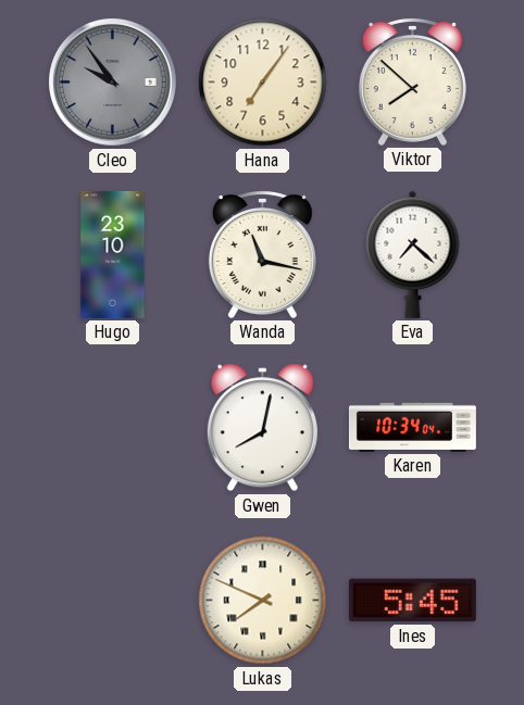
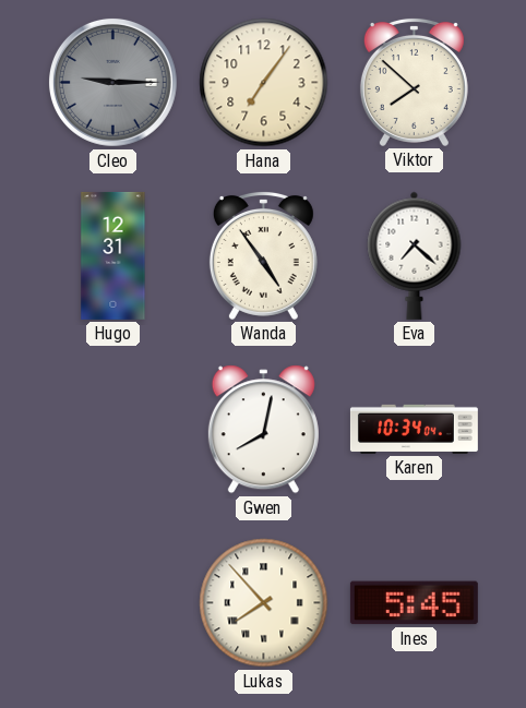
Cleo: 9:54 -> 9:15 (112, 82)
Hugo: 23:10 -> 12:31 (113, 255)
Wanda: 11:17 -> 4:54 (263, 255)
Lukas: 7:49 -> 7:53 (264, 603)
